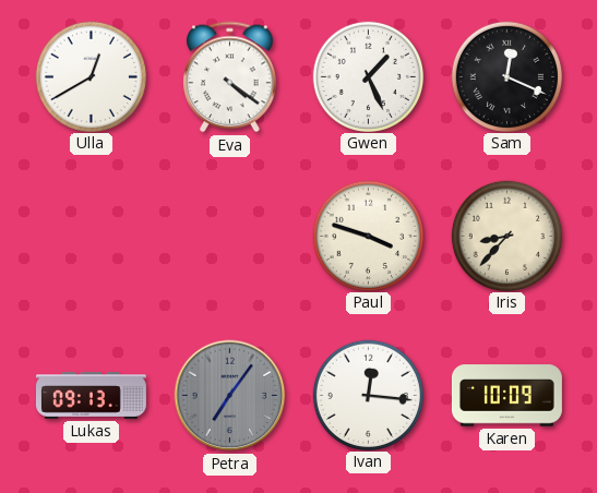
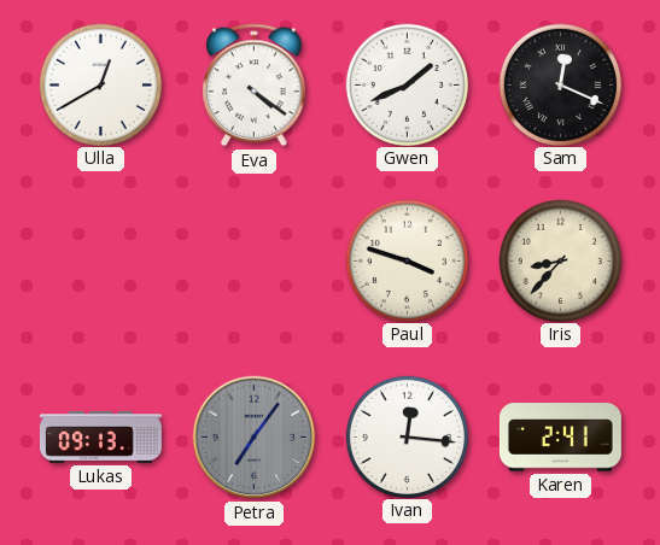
Gwen: 1:26 -> 1:41 (407, 84)
Karen: 10:09 -> 2:41 (560, 438)
